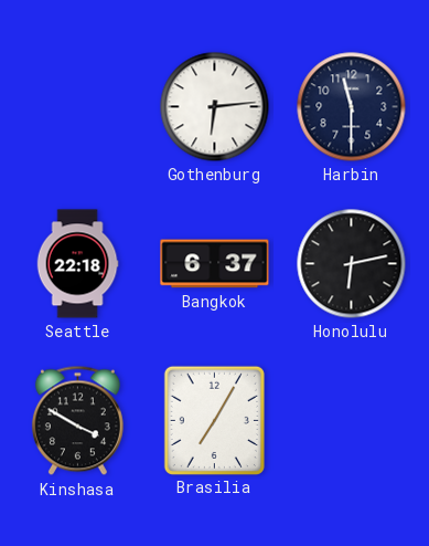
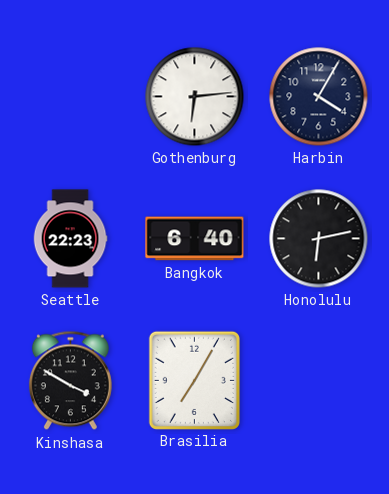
Harbin: 11:30 -> 4:05 (319, 97)
Seattle: 22:18 -> 22:23 (70, 239)
Bangkok: 6:37 -> 6:40 (195, 239)
